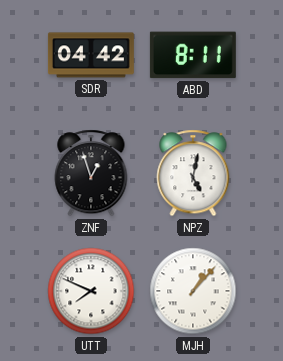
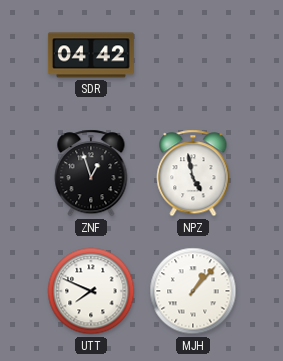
ABD: 8:11 -> none (193, 55)
NPZ: 5:02 -> 4:58 (193, 173)
